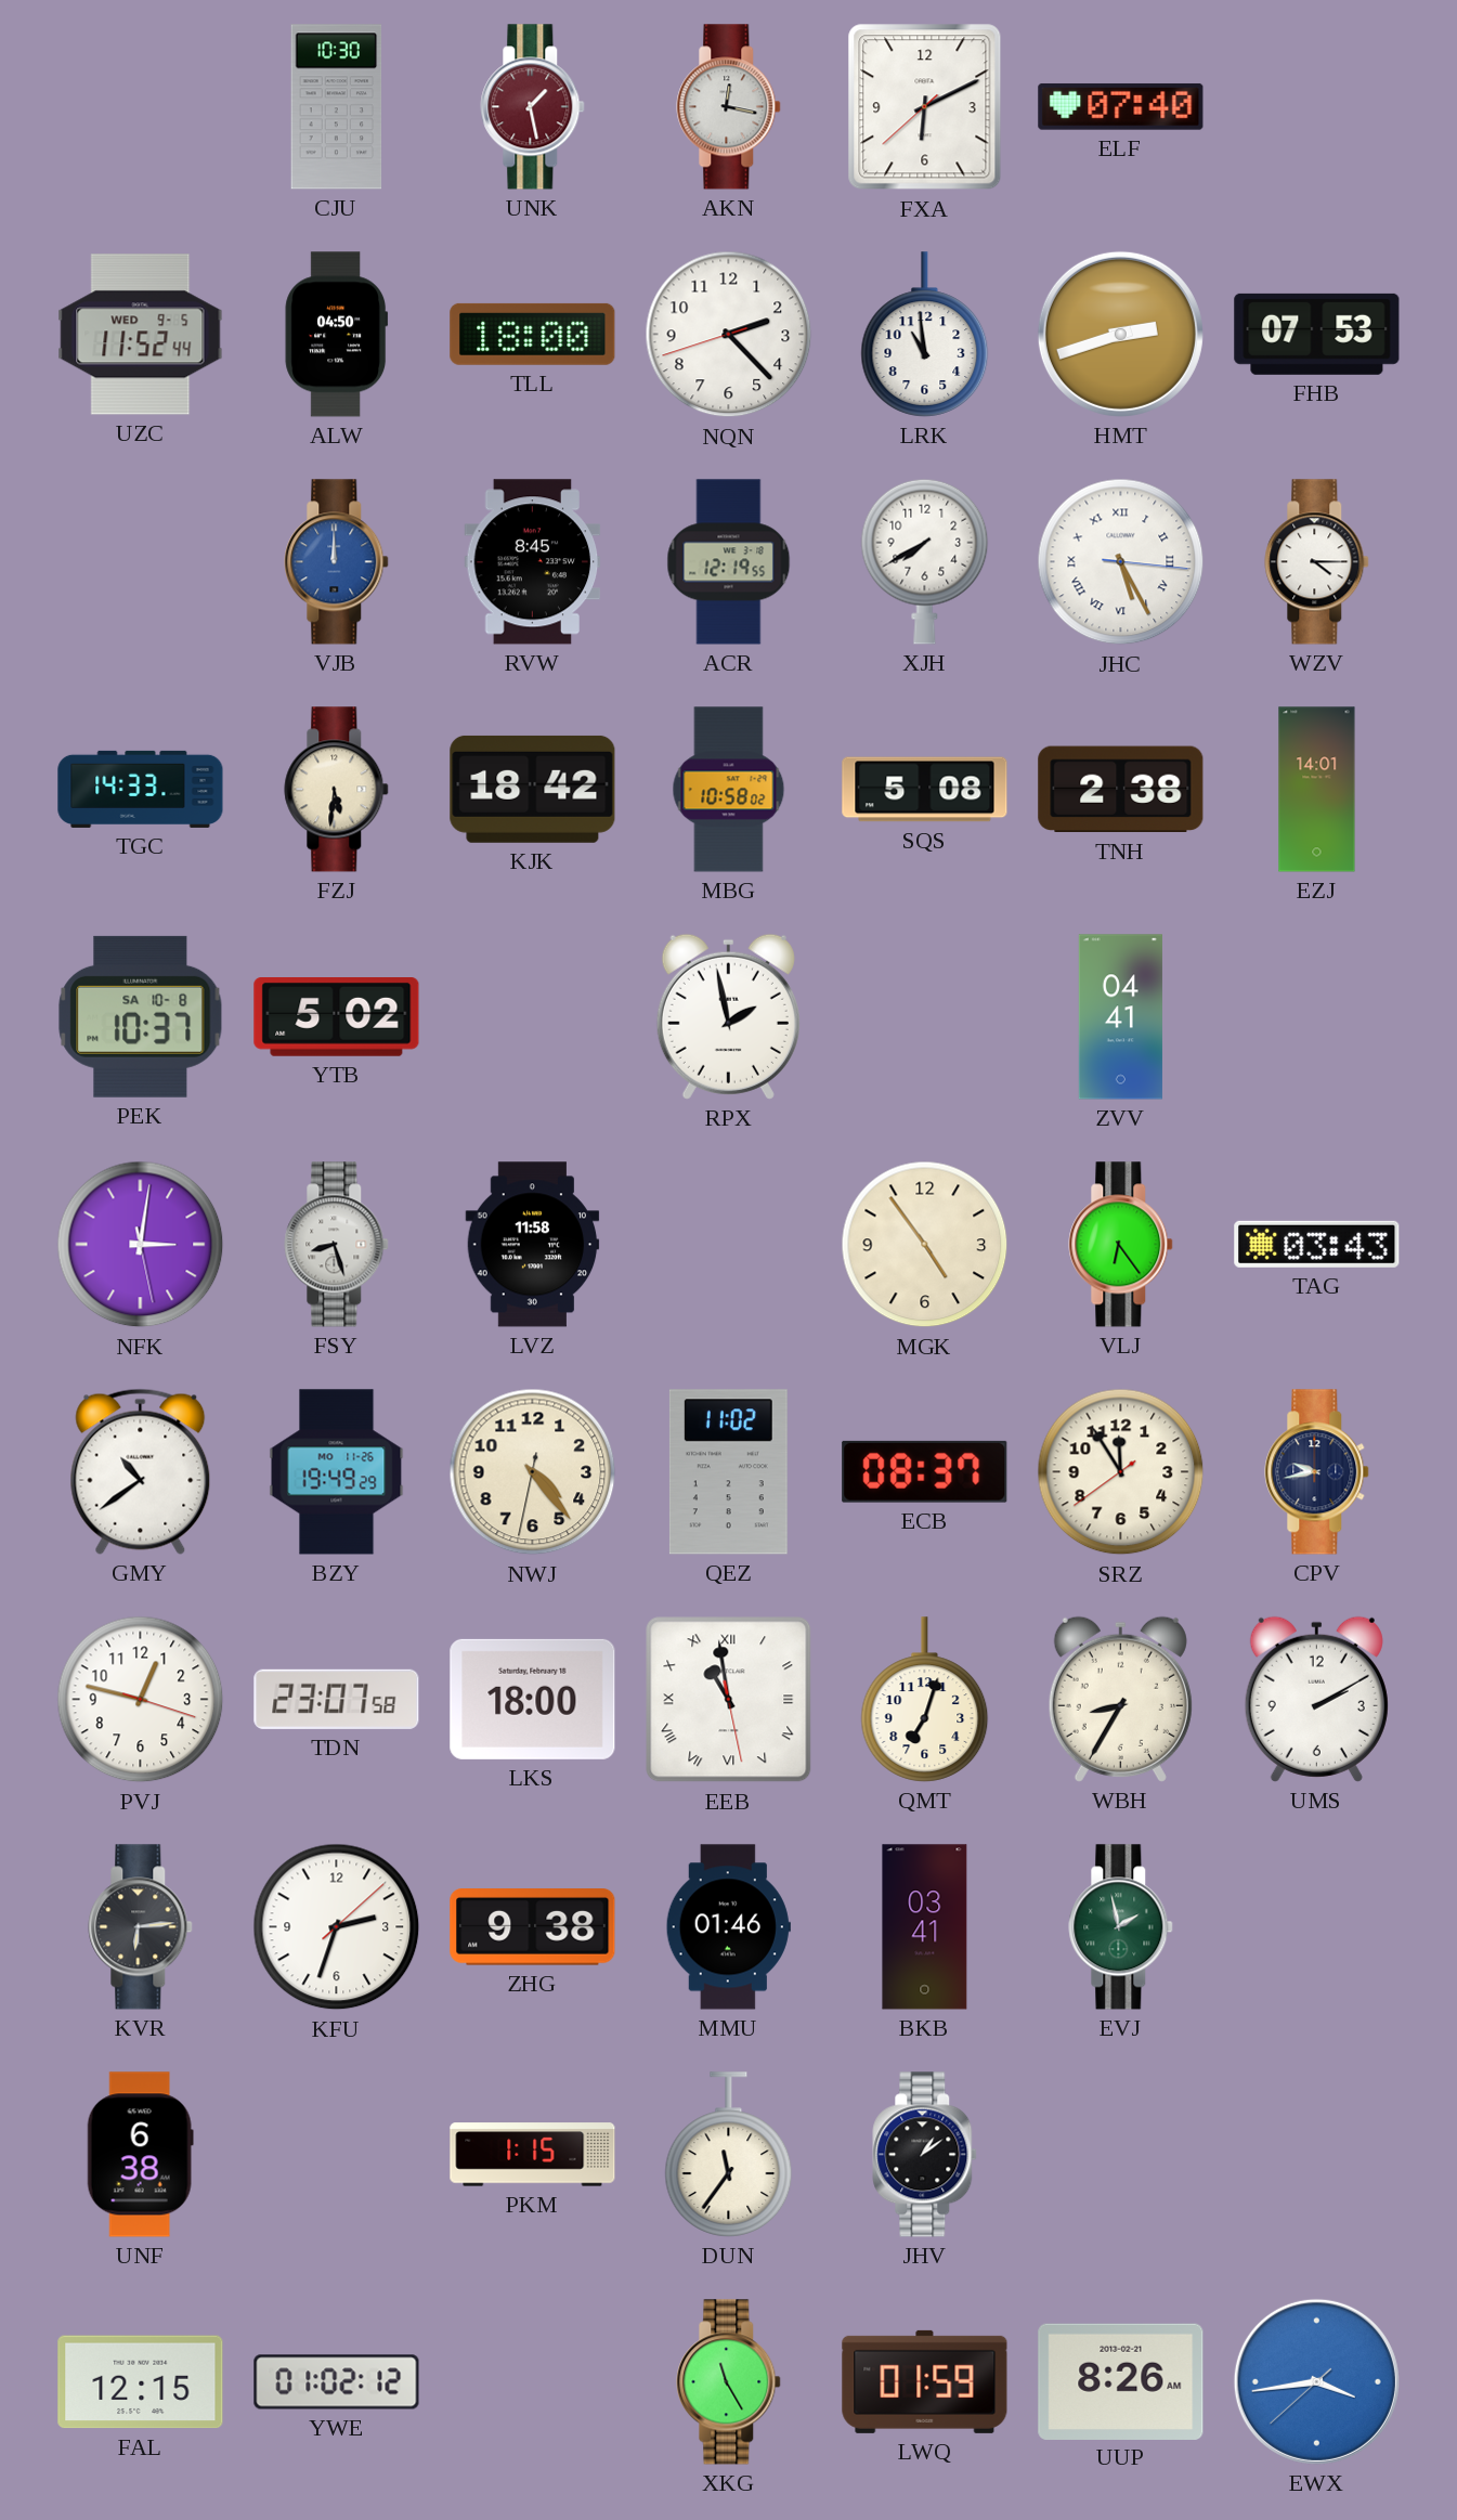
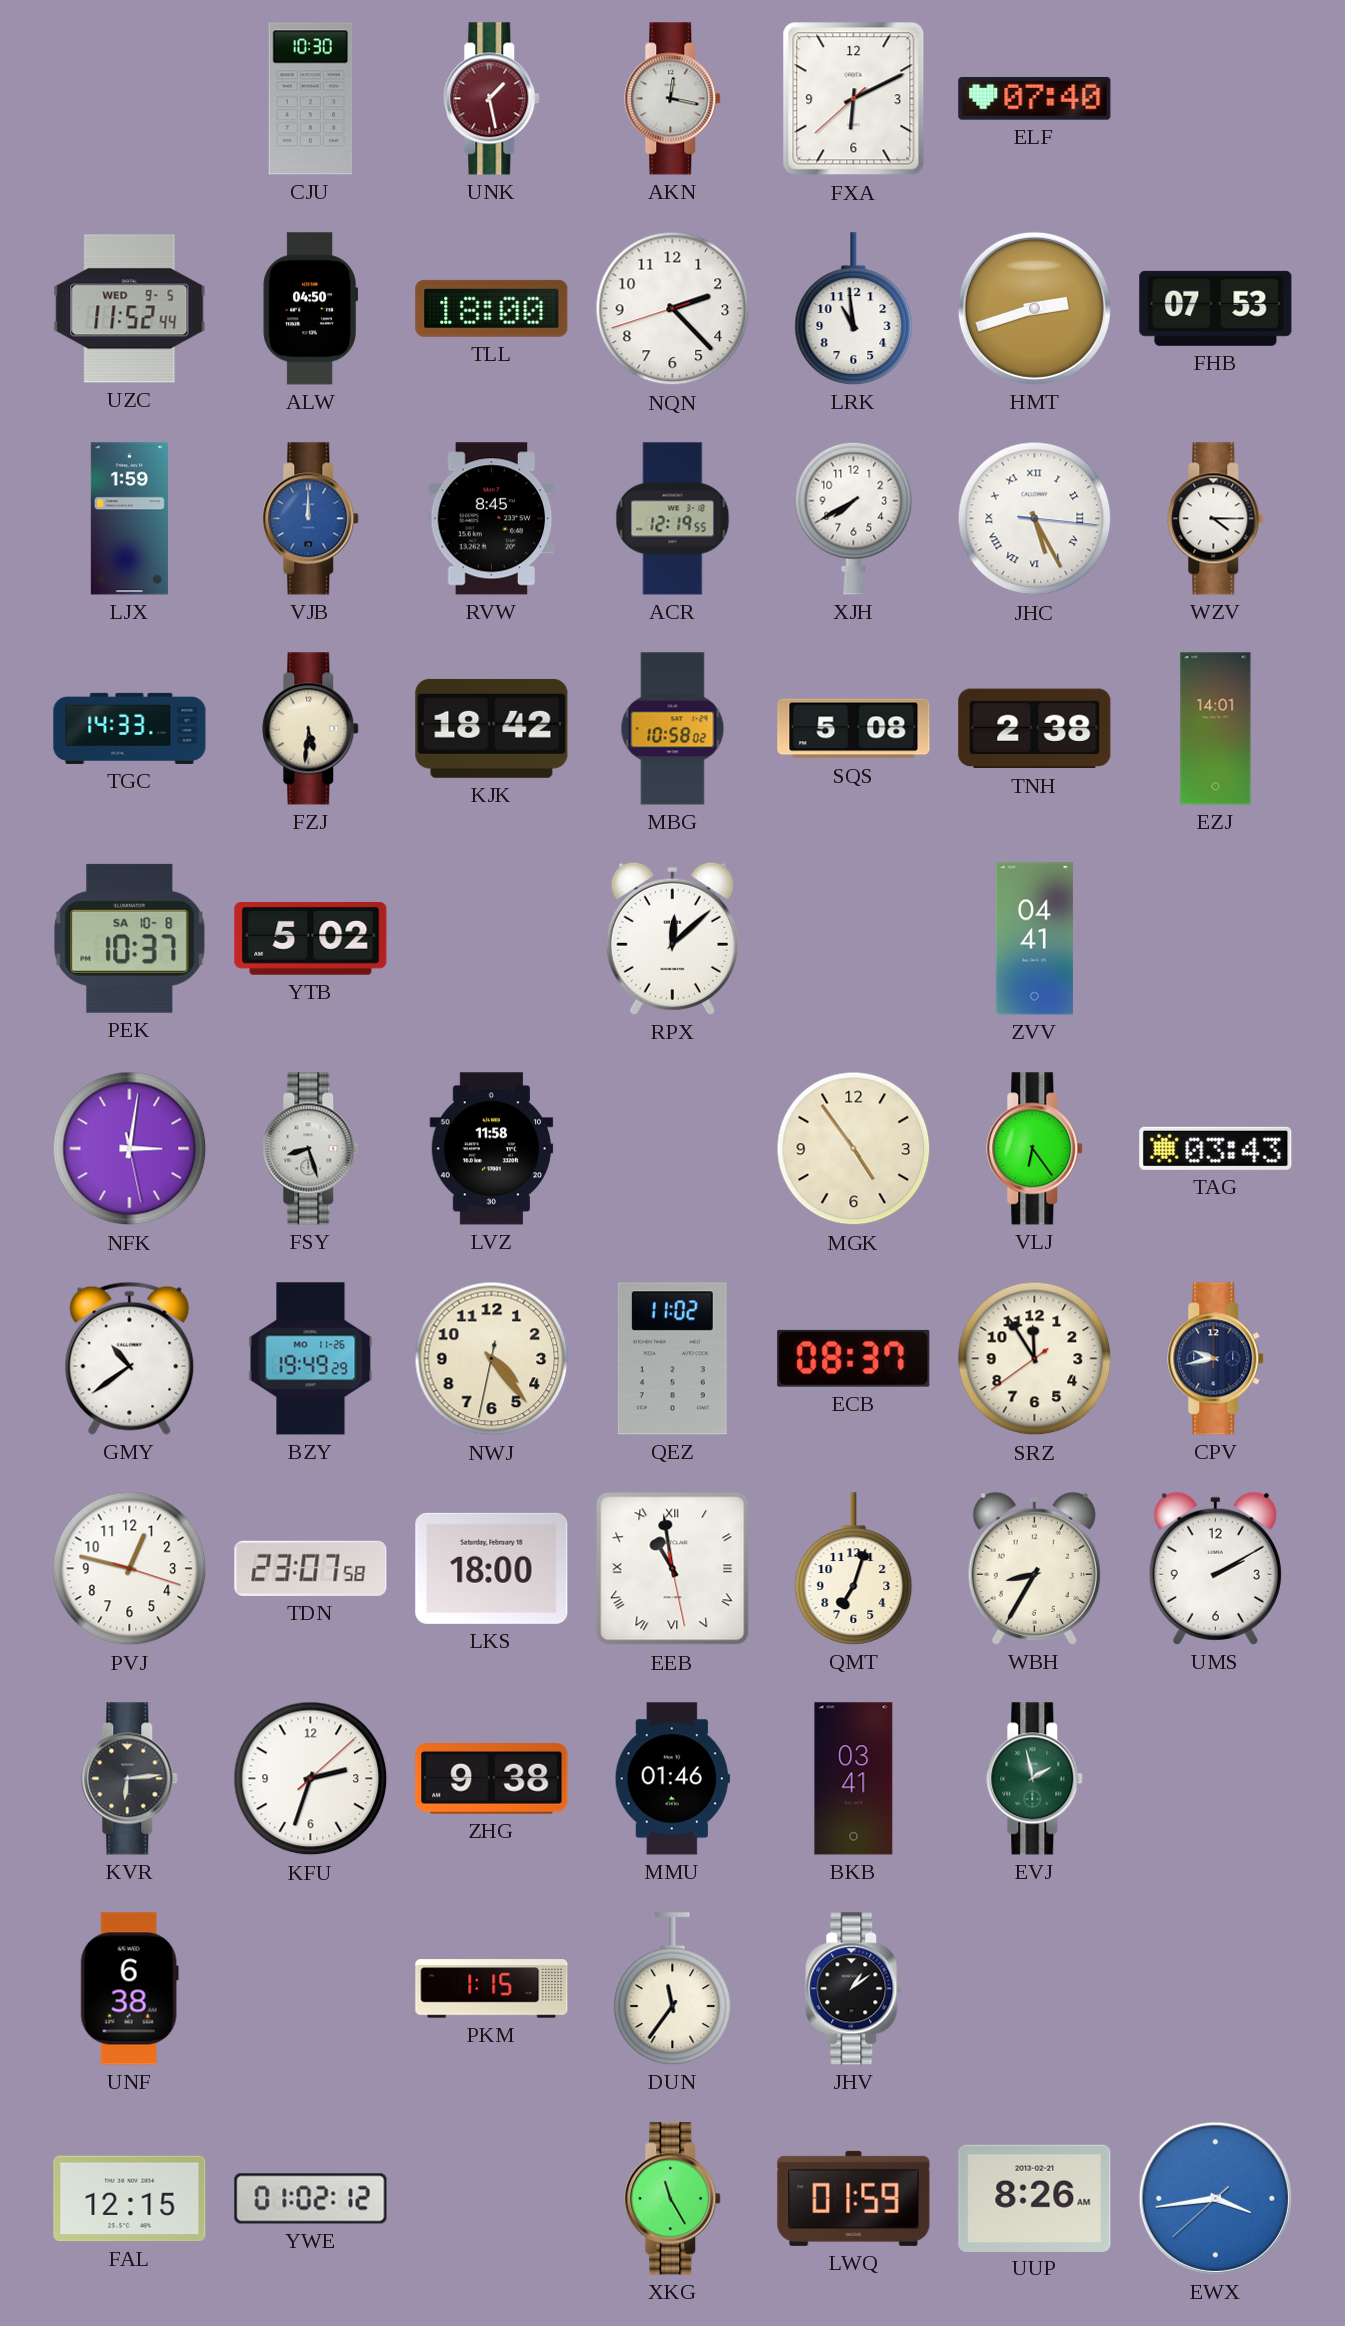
LJX: none -> 1:59 (129, 519)
RPX: 1:58 -> 12:08 (672, 938)
